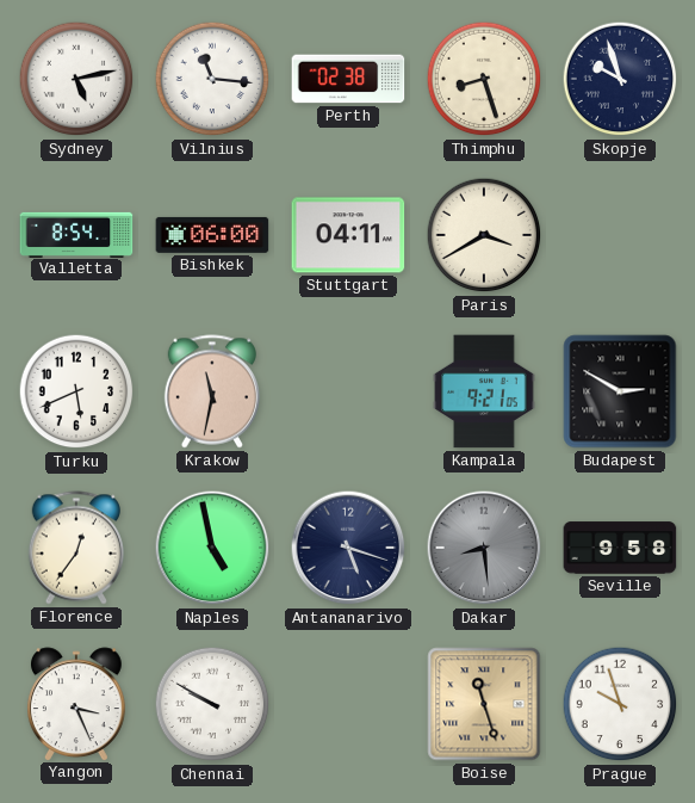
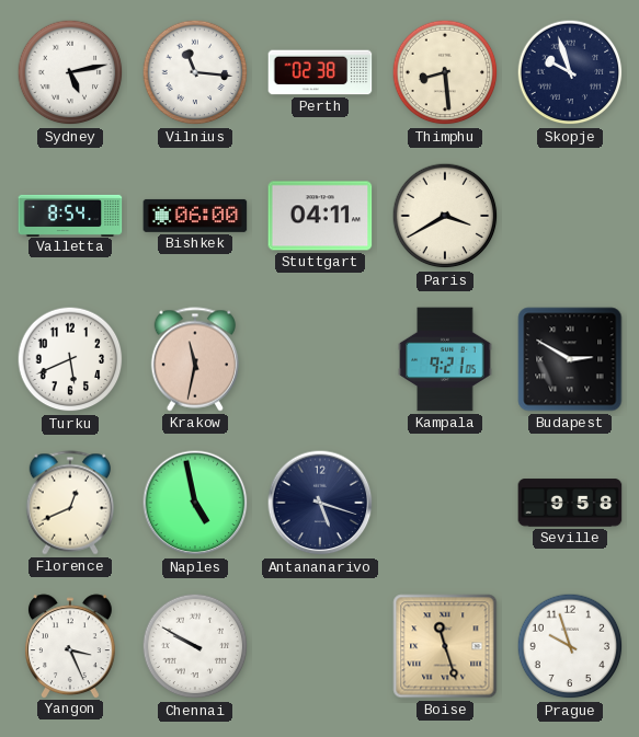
Thimphu: 8:27 -> 8:29 (445, 72)
Florence: 12:36 -> 12:41 (69, 503)
Dakar: 8:29 -> none (484, 548)
